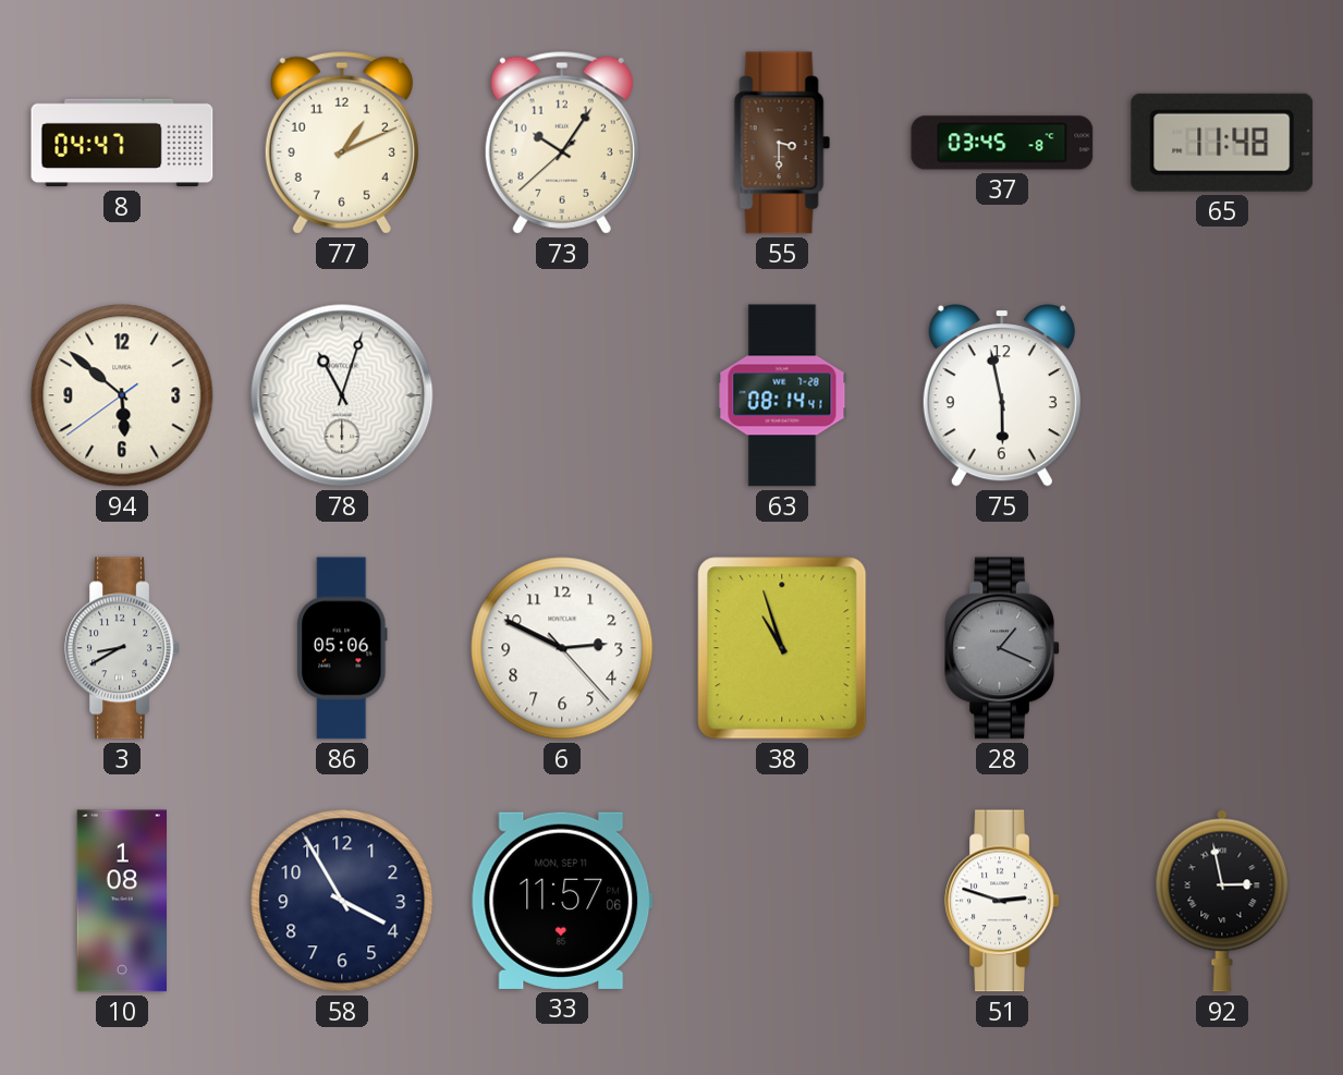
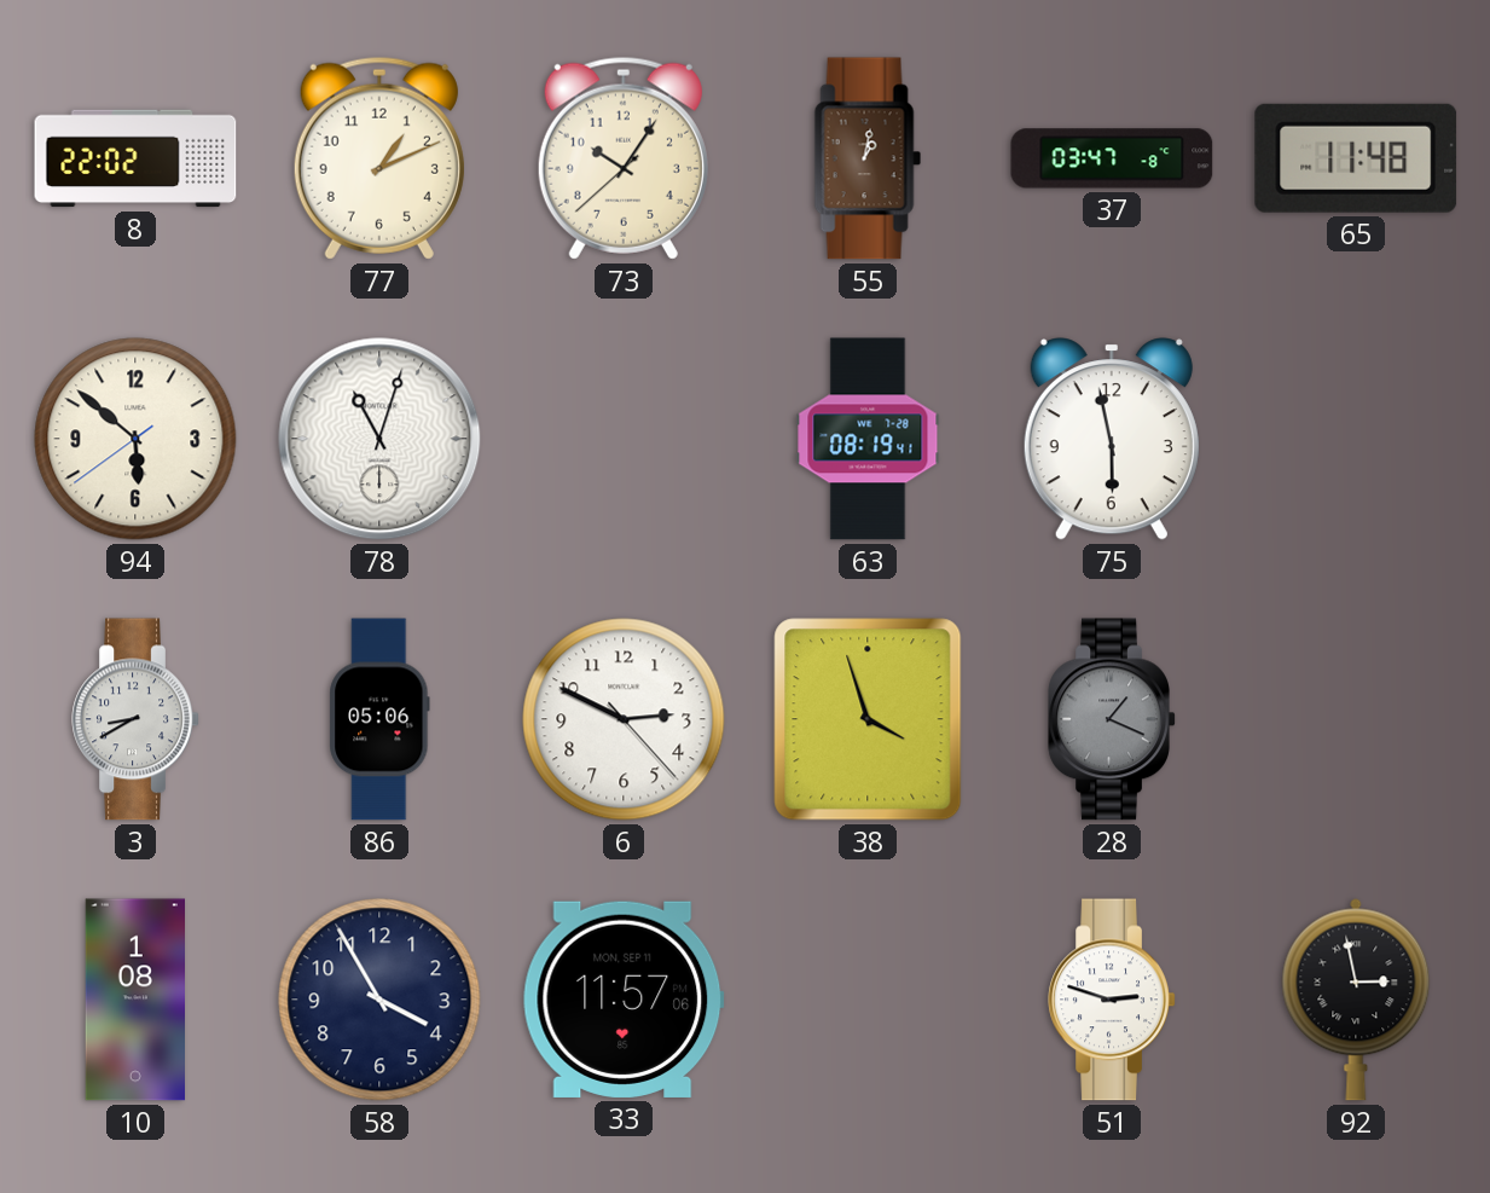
8: 04:47 -> 22:02 (135, 158)
55: 3:30 -> 1:02 (868, 158)
37: 03:45 -> 03:47 (1112, 158)
63: 08:14 -> 08:19 (868, 439)
38: 10:57 -> 3:57 (868, 719)
